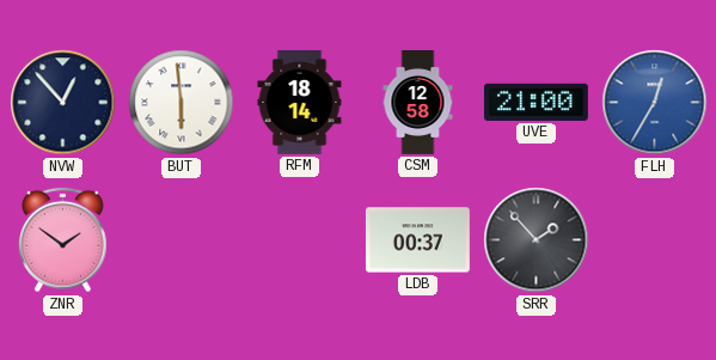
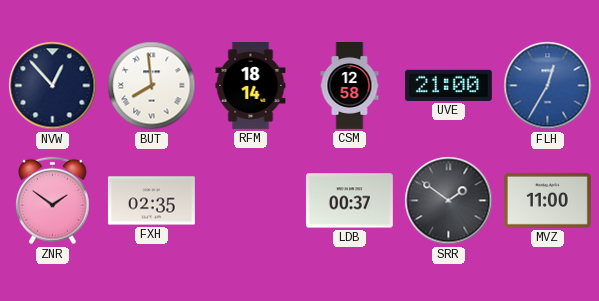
BUT: 5:59 -> 7:59 (152, 86)
FXH: none -> 02:35 (151, 201)
SRR: 1:53 -> 1:51 (449, 201)
MVZ: none -> 11:00 (547, 200)
